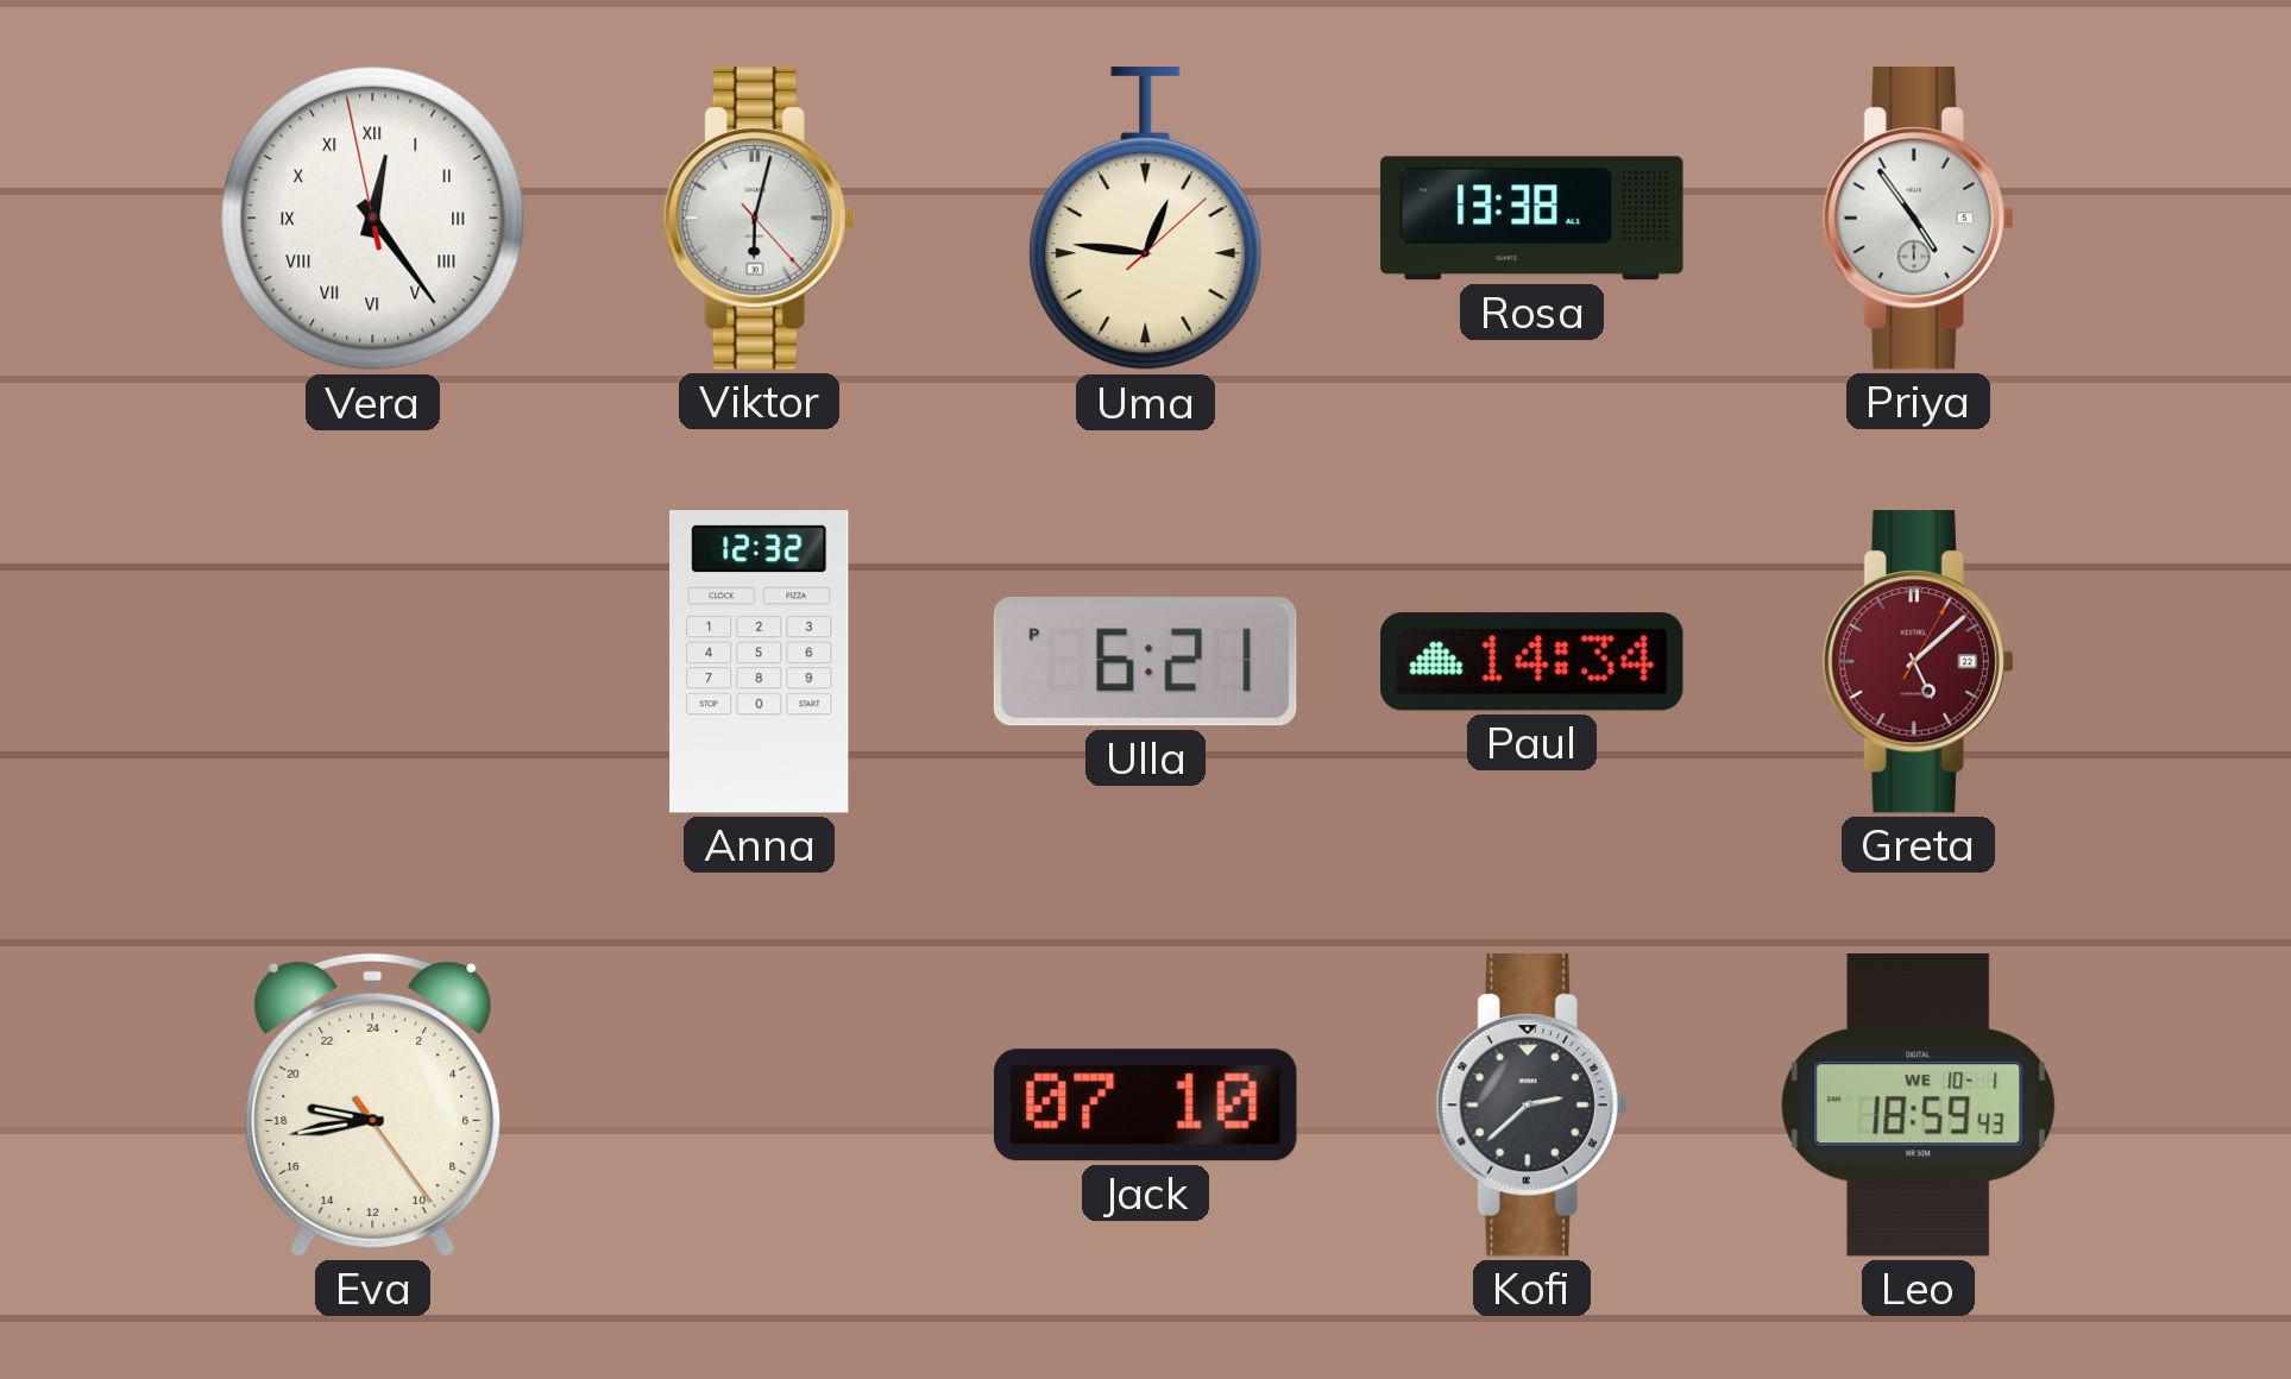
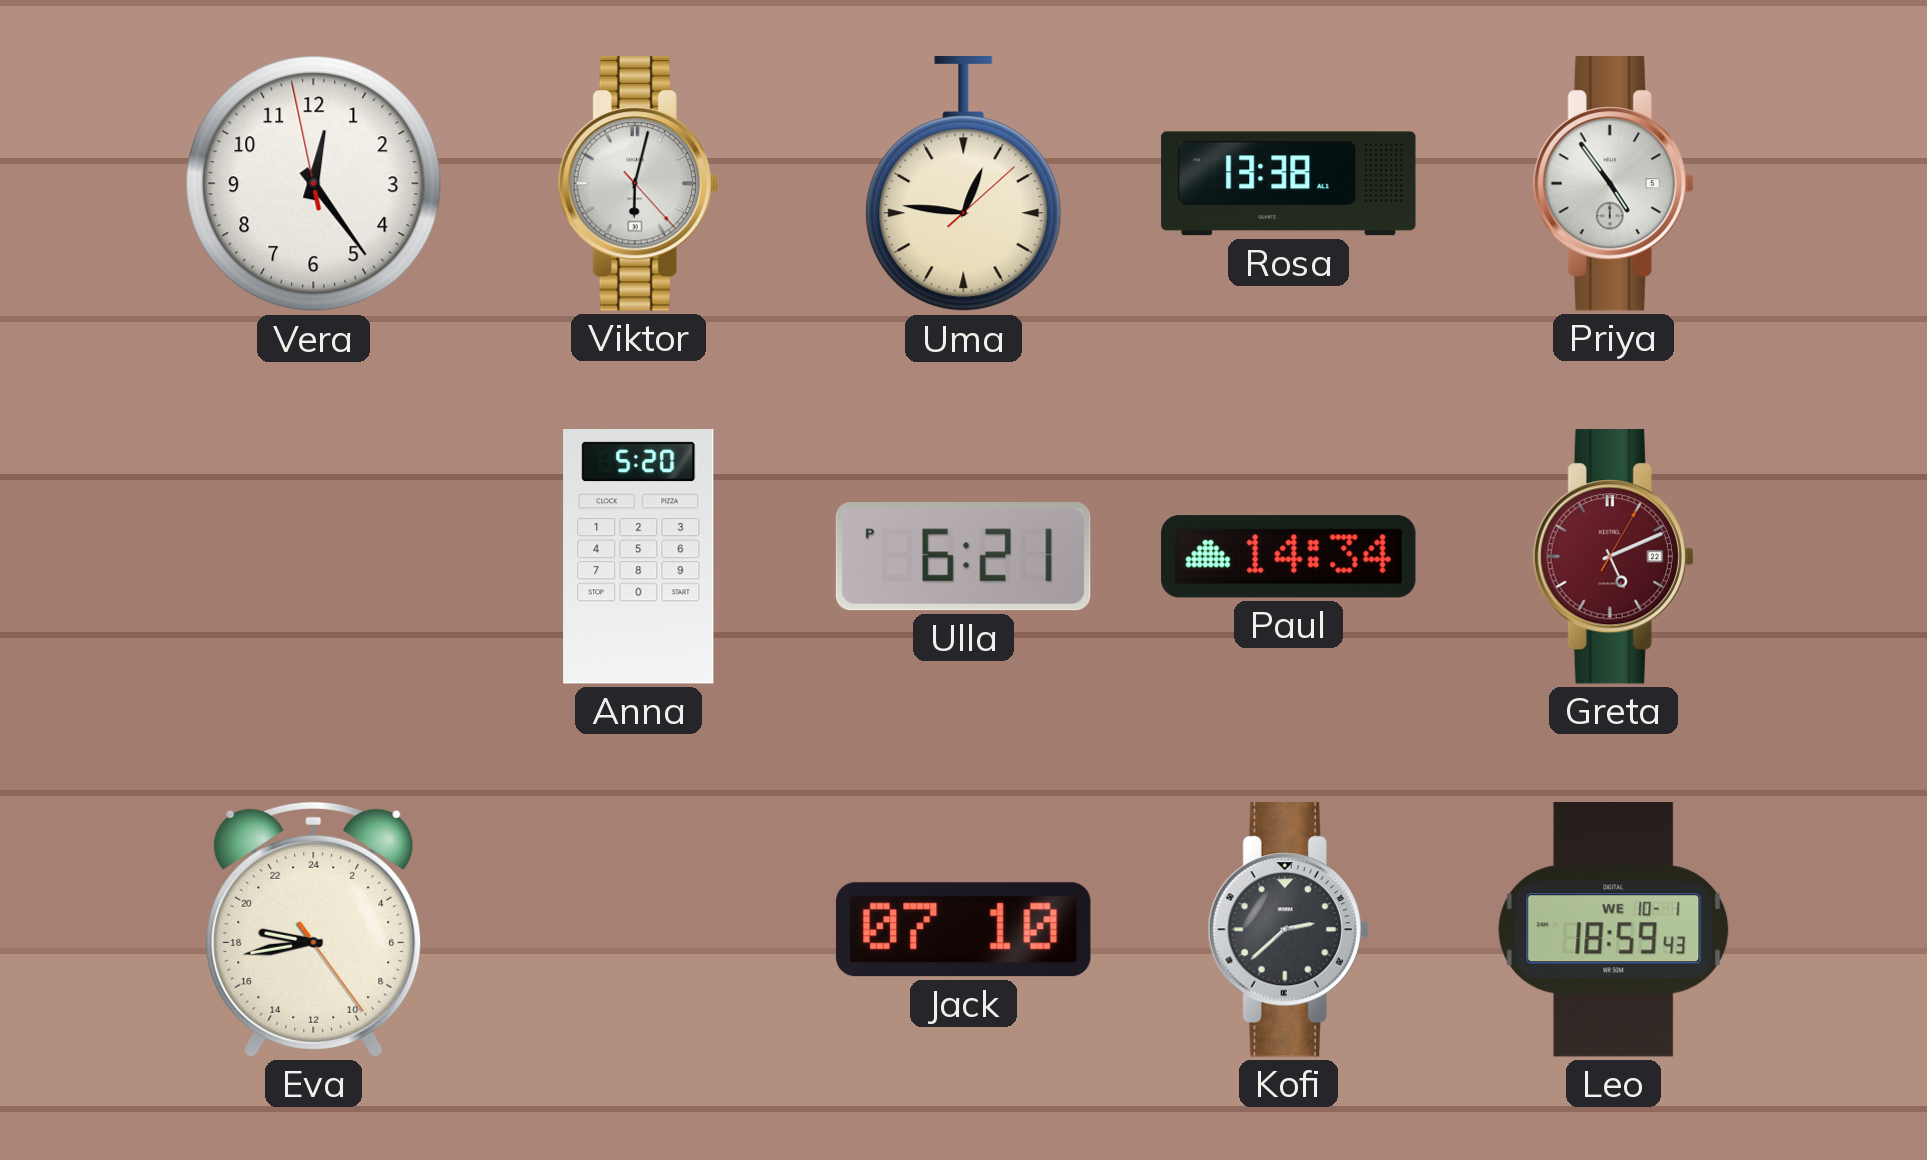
Vera numerals: Roman -> Arabic (314, 184)
Anna: 12:32 -> 5:20 (639, 557)
Greta: 5:08 -> 5:11 (1613, 557)
